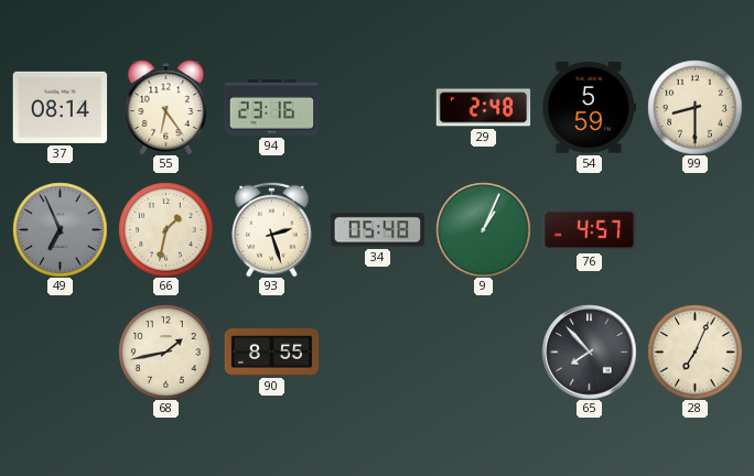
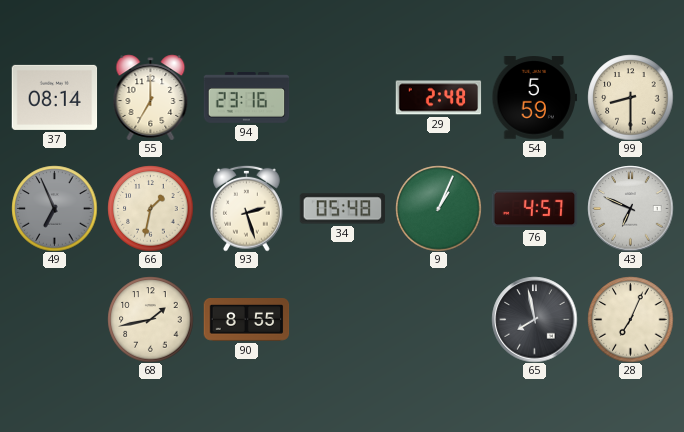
55: 6:24 -> 7:00 (151, 97)
43: none -> 6:49 (630, 208)
65: 7:53 -> 7:58 (534, 319)
